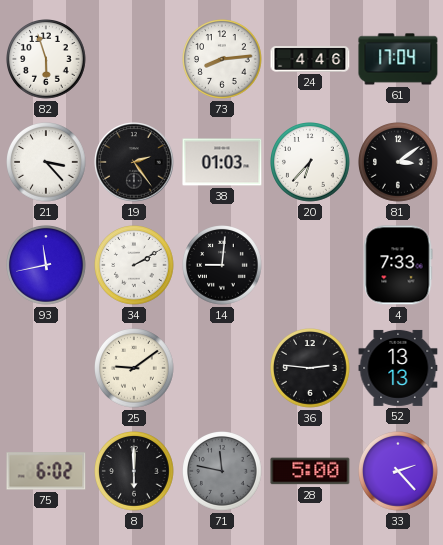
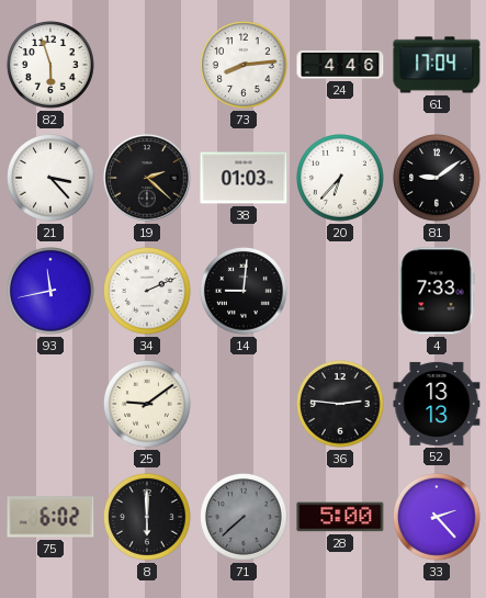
19: 2:24 -> 2:22 (147, 178)
81: 3:09 -> 9:09 (438, 179)
34: 2:10 -> 2:11 (148, 292)
71: 11:47 -> 7:38 (245, 518)
